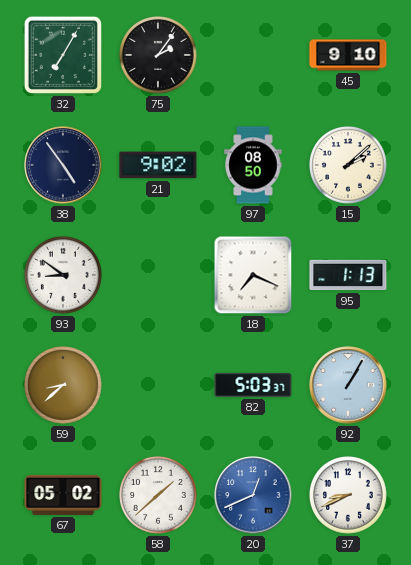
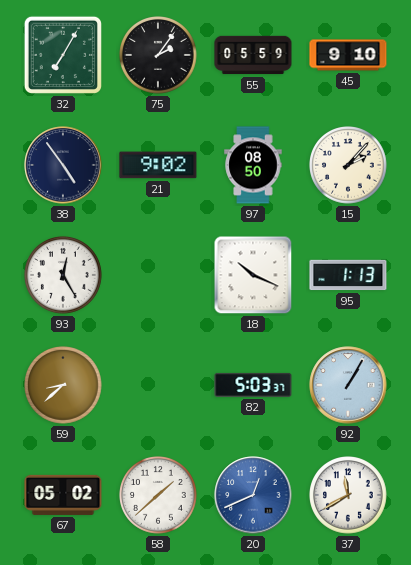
55: none -> 05:59 (253, 55)
15: 2:08 -> 2:07 (349, 166)
93: 8:51 -> 12:25 (64, 276)
18: 7:19 -> 10:19 (253, 275)
37: 8:41 -> 11:40 (349, 496)
